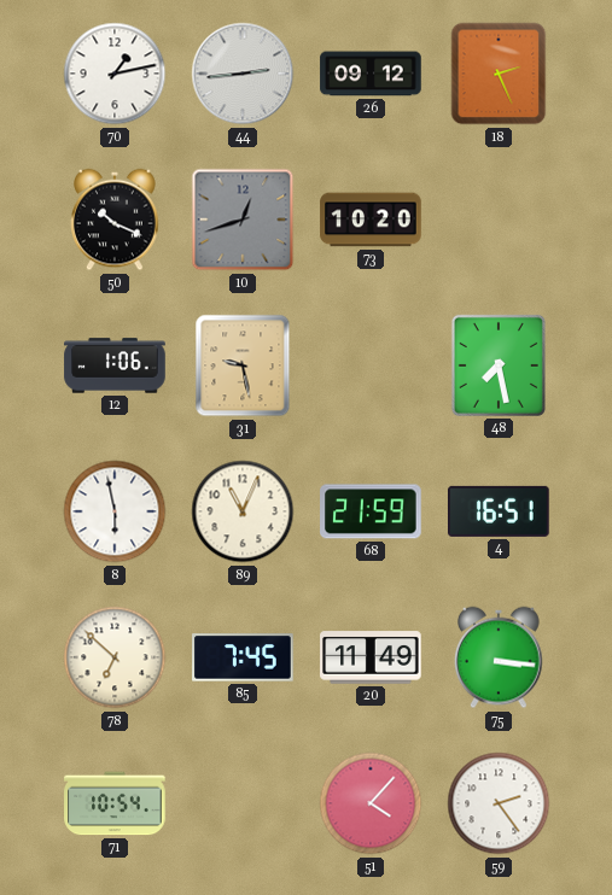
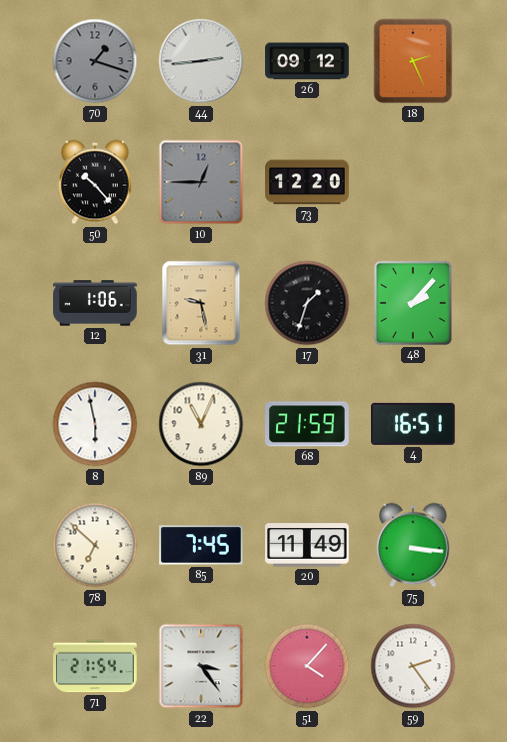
70: 1:13 -> 1:18 (95, 61)
70 dial: white -> grey (95, 61)
50: 10:19 -> 10:23 (95, 182)
10: 12:42 -> 12:45 (201, 182)
73: 10:20 -> 12:20 (307, 182)
17: none -> 1:33 (307, 303)
48: 7:28 -> 2:07 (413, 303)
71: 10:54 -> 21:54 (95, 666)
22: none -> 3:24 (201, 666)
